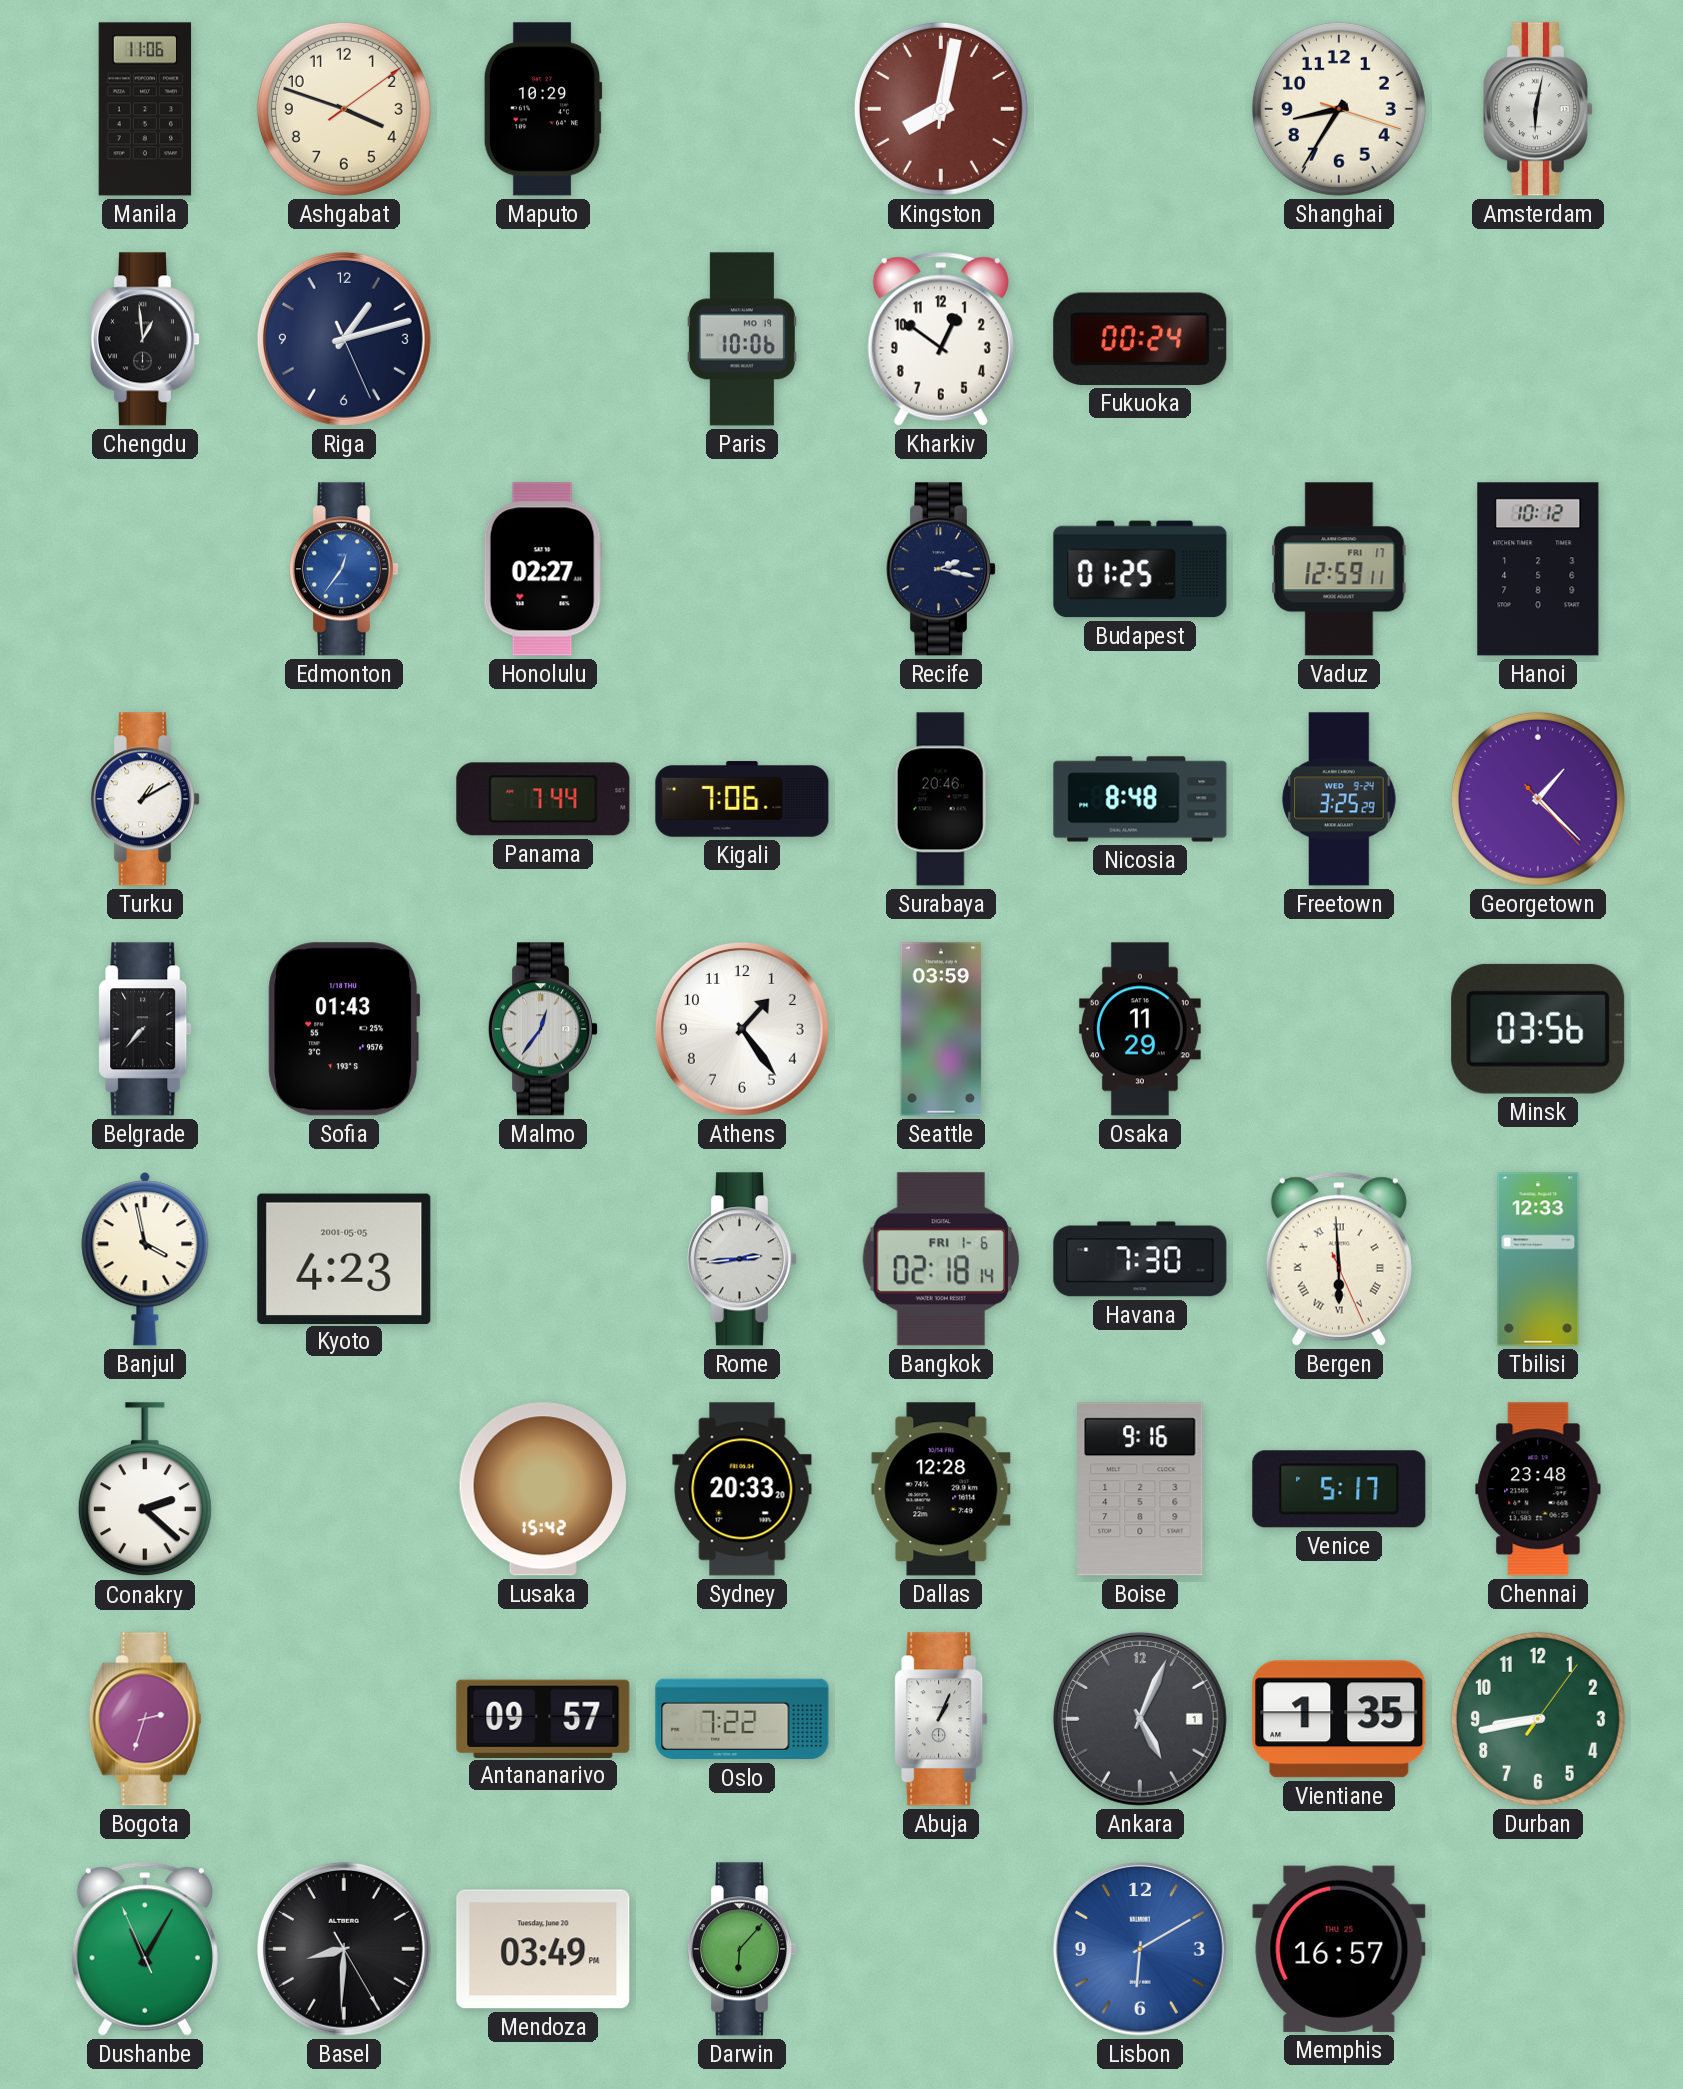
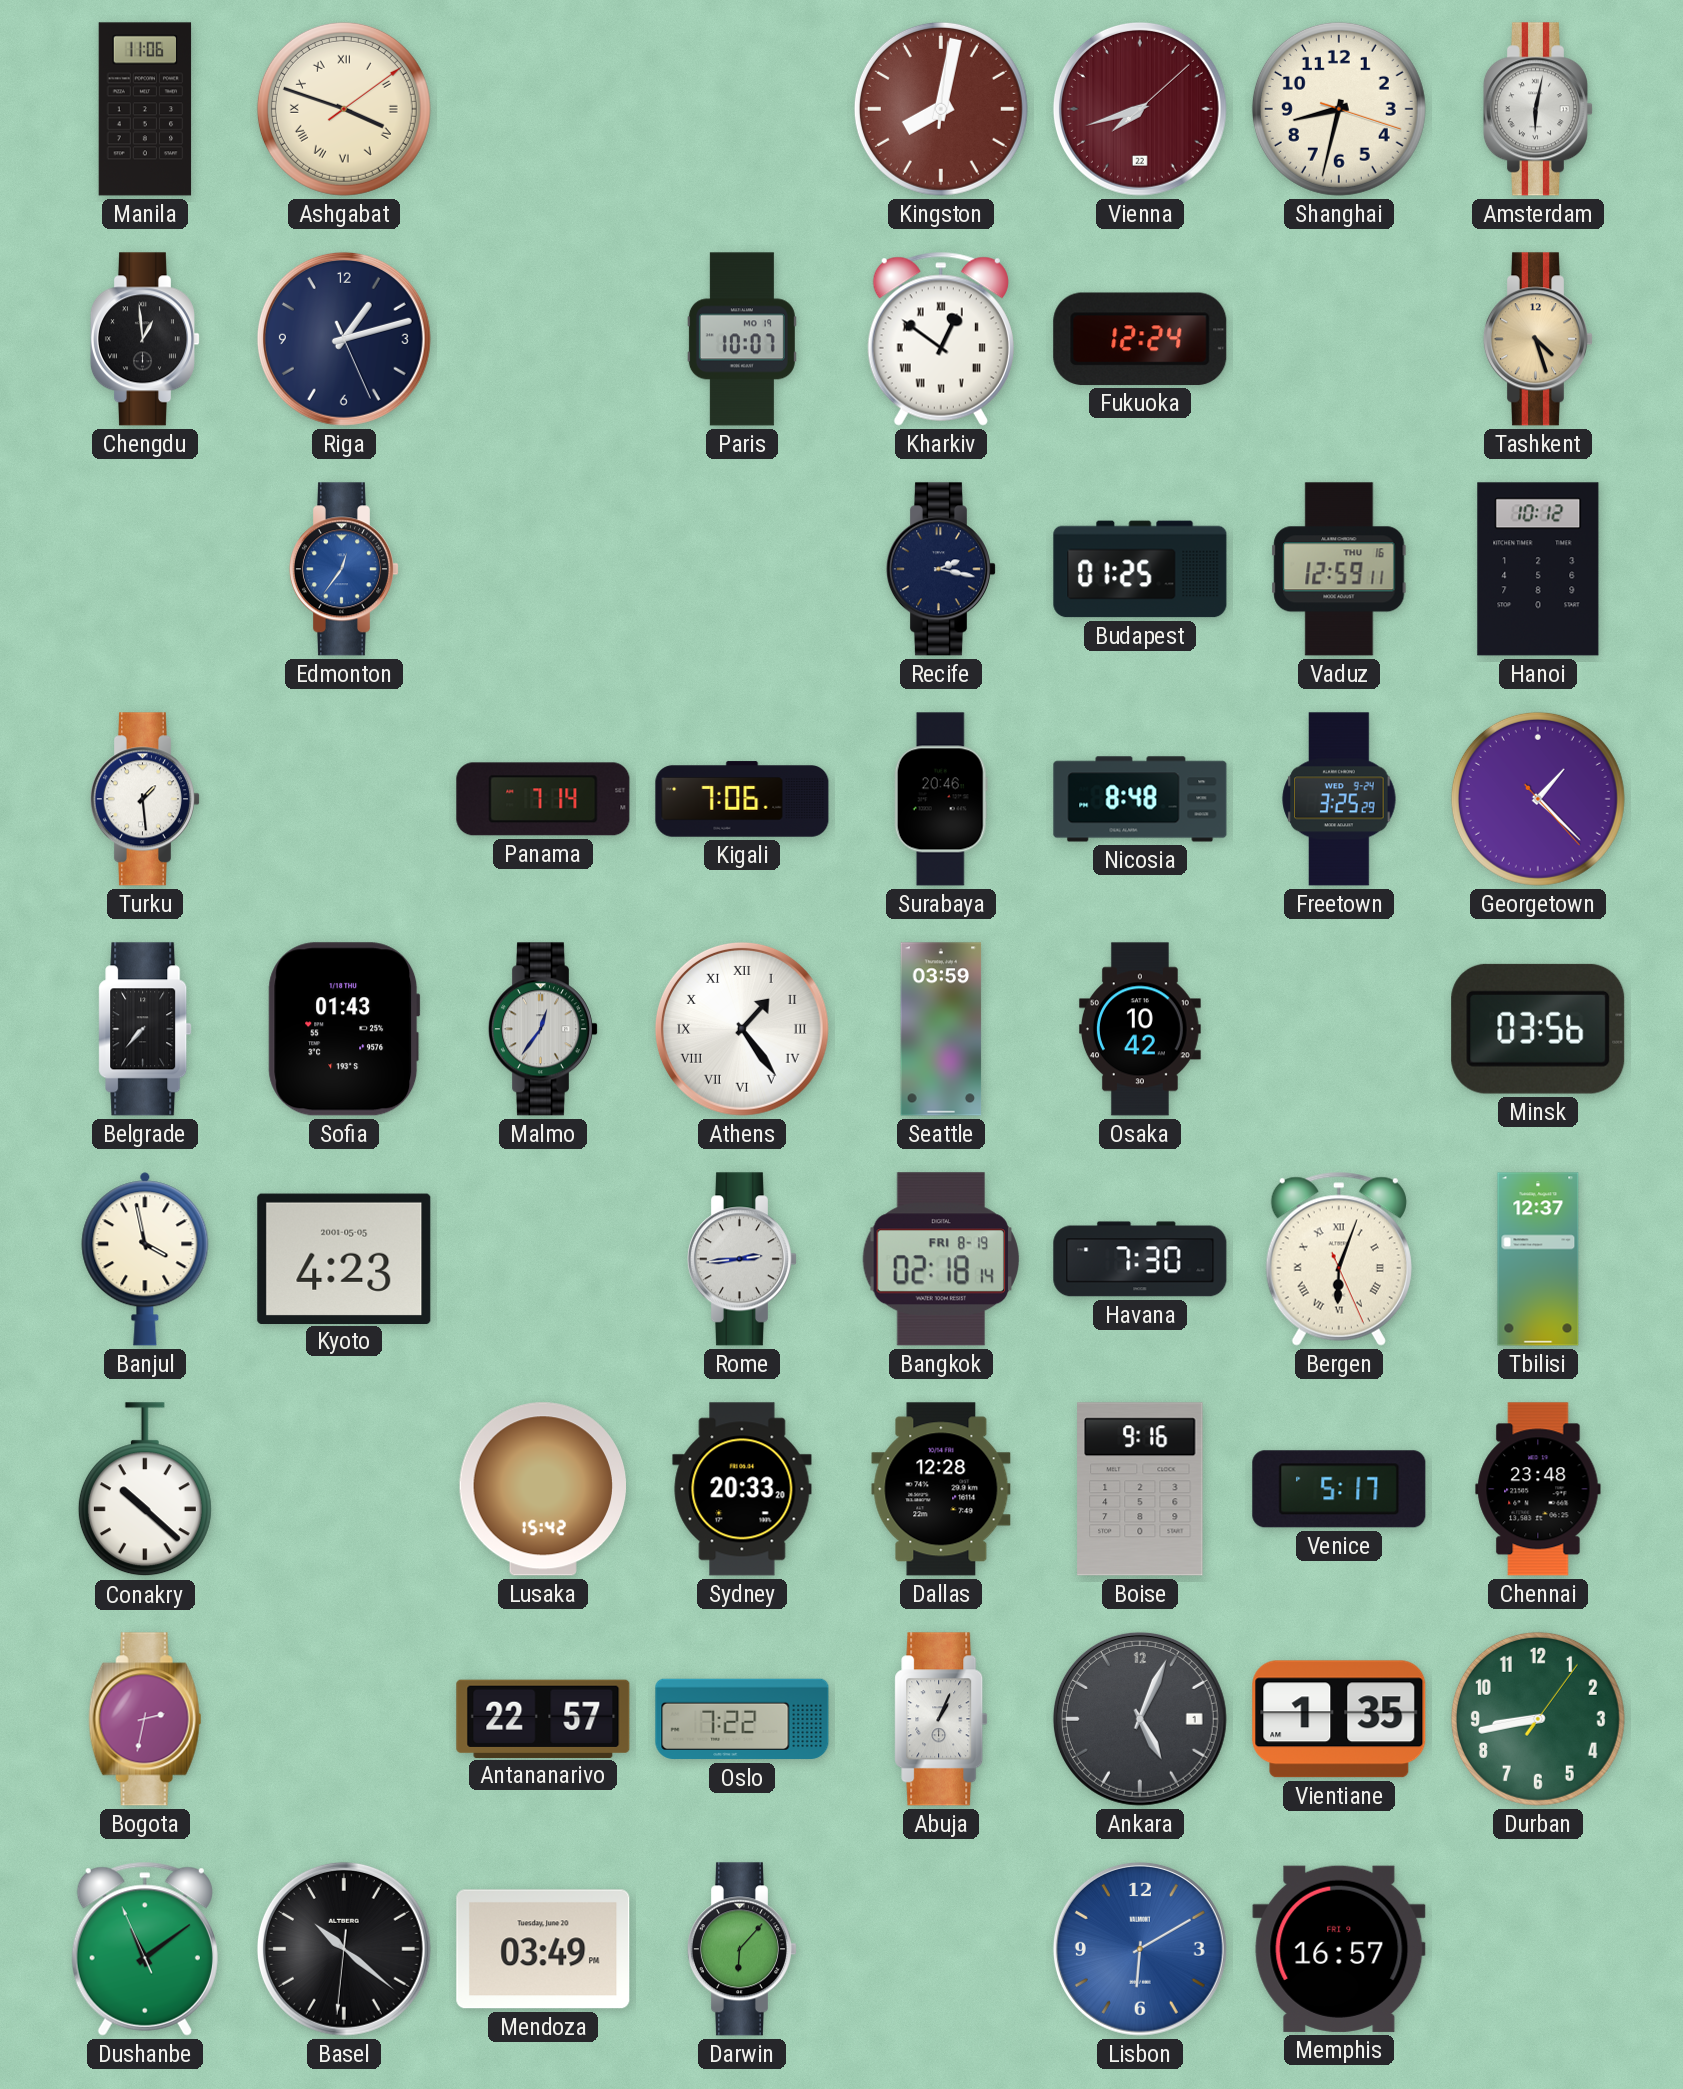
Ashgabat numerals: Arabic -> Roman (344, 109)
Maputo: 10:29 -> none (543, 109)
Vienna: none -> 7:42 (1140, 109)
Shanghai: 8:35 -> 8:32 (1339, 109)
Paris: 10:06 -> 10:07 (742, 339)
Kharkiv numerals: Arabic -> Roman (941, 339)
Fukuoka: 00:24 -> 12:24 (1140, 339)
Tashkent: none -> 4:27 (1538, 339)
Honolulu: 02:27 -> none (543, 569)
Vaduz date: FRI 17 -> THU 16 (1339, 569)
Turku: 1:10 -> 1:29 (145, 799)
Panama: 7:44 -> 7:14 (543, 799)
Athens numerals: Arabic -> Roman (742, 1029)
Osaka: 11:29 -> 10:42 (1140, 1029)
Bangkok date: FRI 1-6 -> FRI 8-19 (940, 1259)
Bergen: 5:59 -> 6:03 (1339, 1259)
Tbilisi: 12:33 -> 12:37 (1538, 1259)
Conakry: 2:22 -> 10:22 (145, 1490)
Bogota: 2:33 -> 2:32 (145, 1719)
Antananarivo: 09:57 -> 22:57 (543, 1718)
Dushanbe: 11:04 -> 11:08 (145, 1949)
Basel: 8:30 -> 10:21 (344, 1949)
Memphis date: THU 25 -> FRI 9 (1339, 1949)
